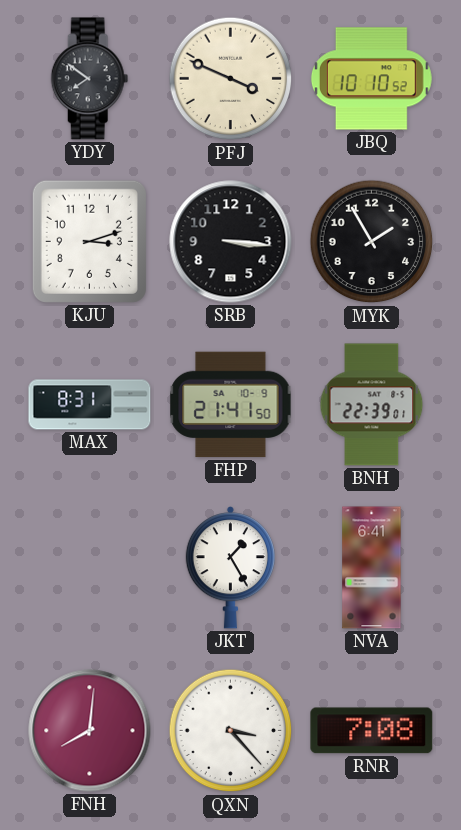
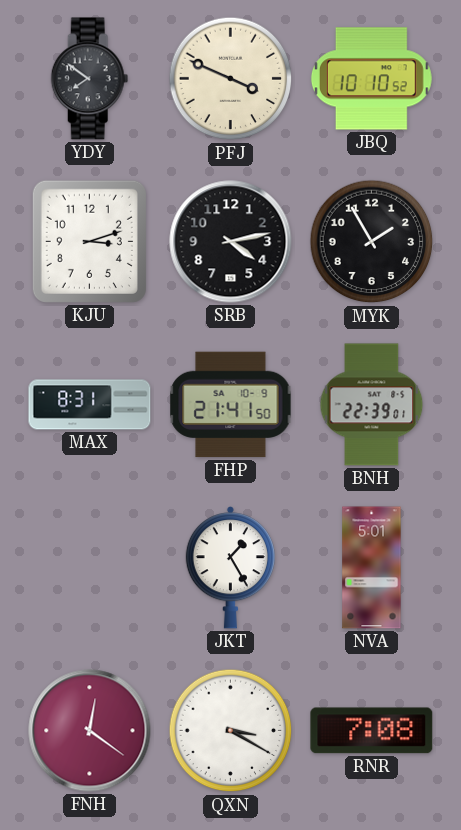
SRB: 3:16 -> 4:13 (231, 242)
NVA: 6:41 -> 5:01 (372, 568)
FNH: 8:01 -> 12:21 (90, 731)
QXN: 3:23 -> 3:20 (231, 731)
